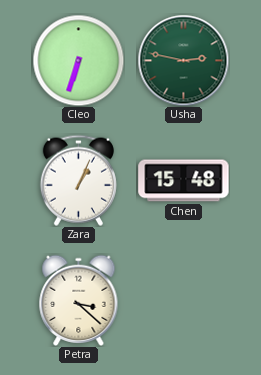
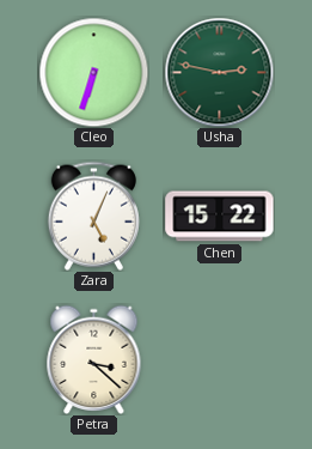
Zara: 1:04 -> 5:04 (93, 216)
Chen: 15:48 -> 15:22 (220, 217)
